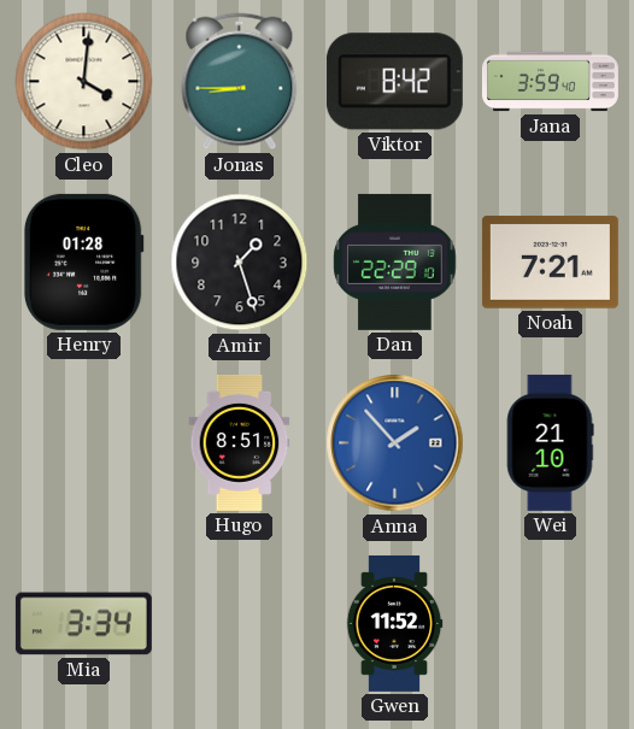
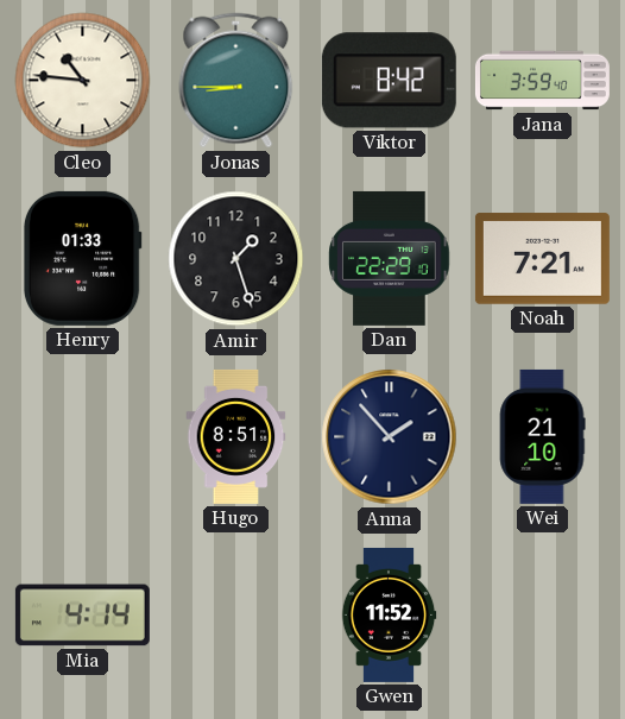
Cleo: 4:01 -> 10:46 (83, 81)
Henry: 01:28 -> 01:33 (82, 258)
Anna dial: blue -> navy (390, 437)
Mia: 3:34 -> 4:14 (82, 616)
